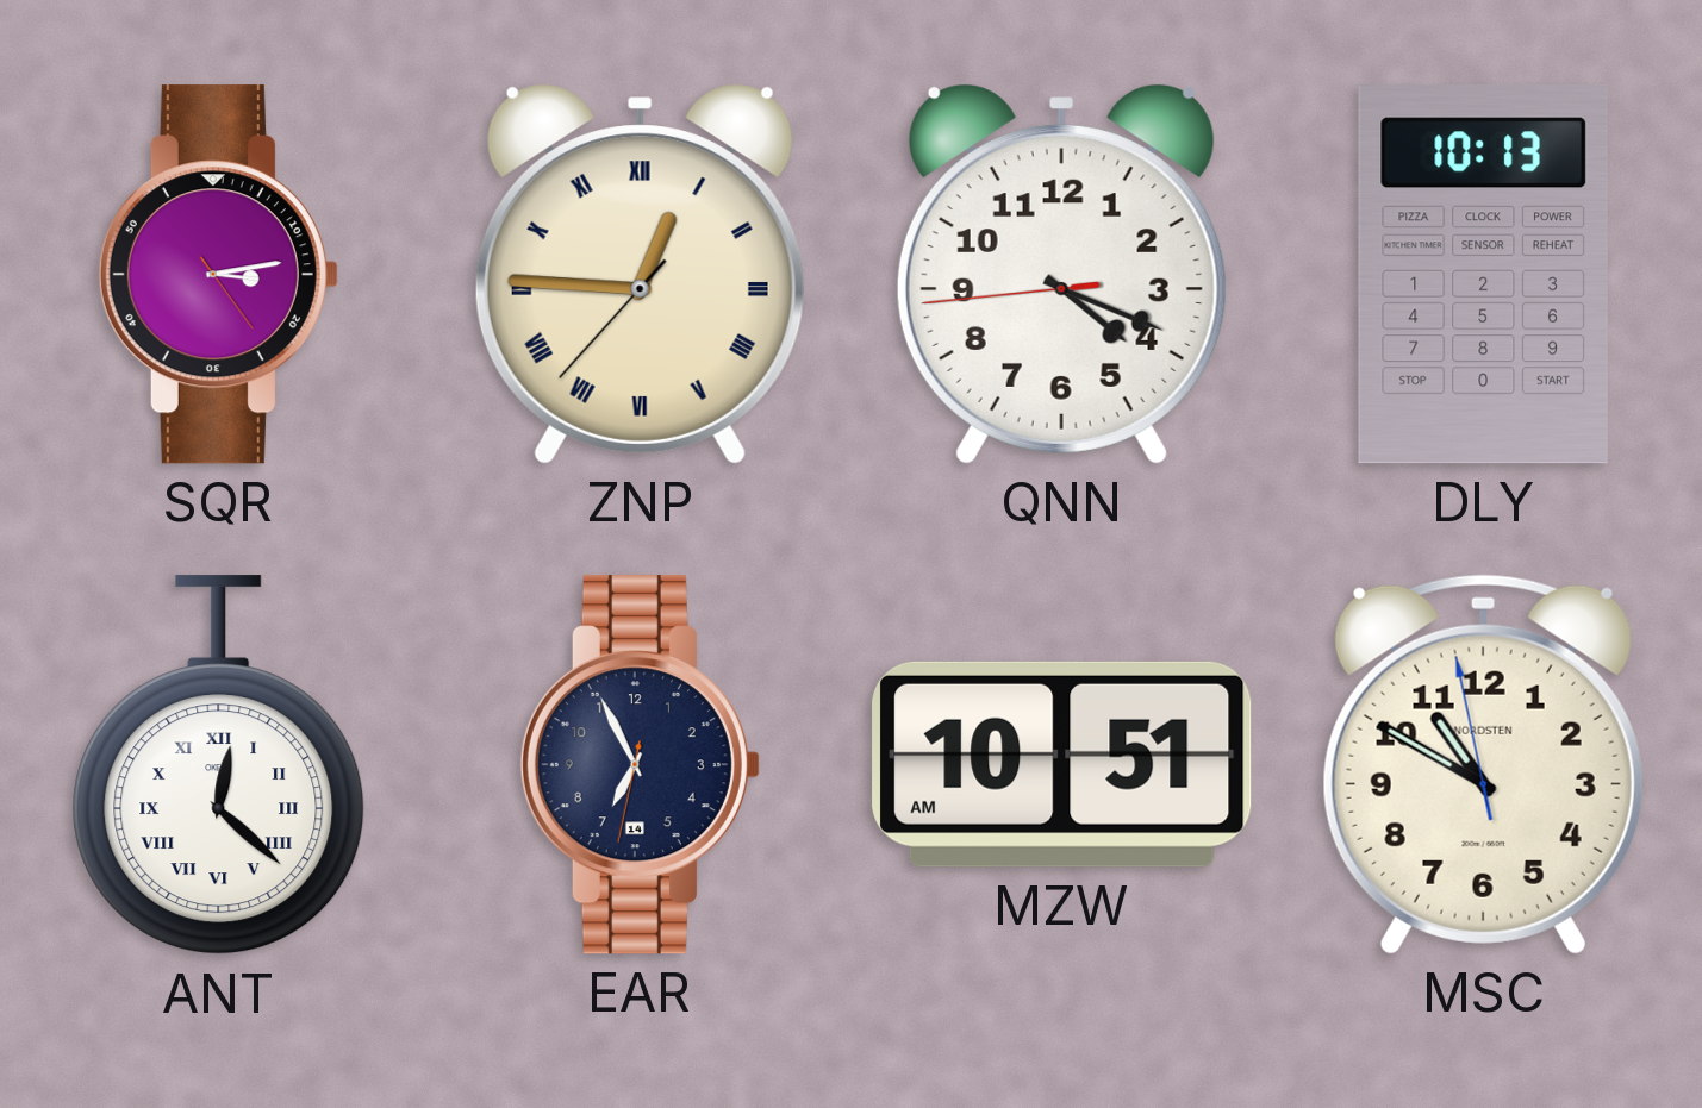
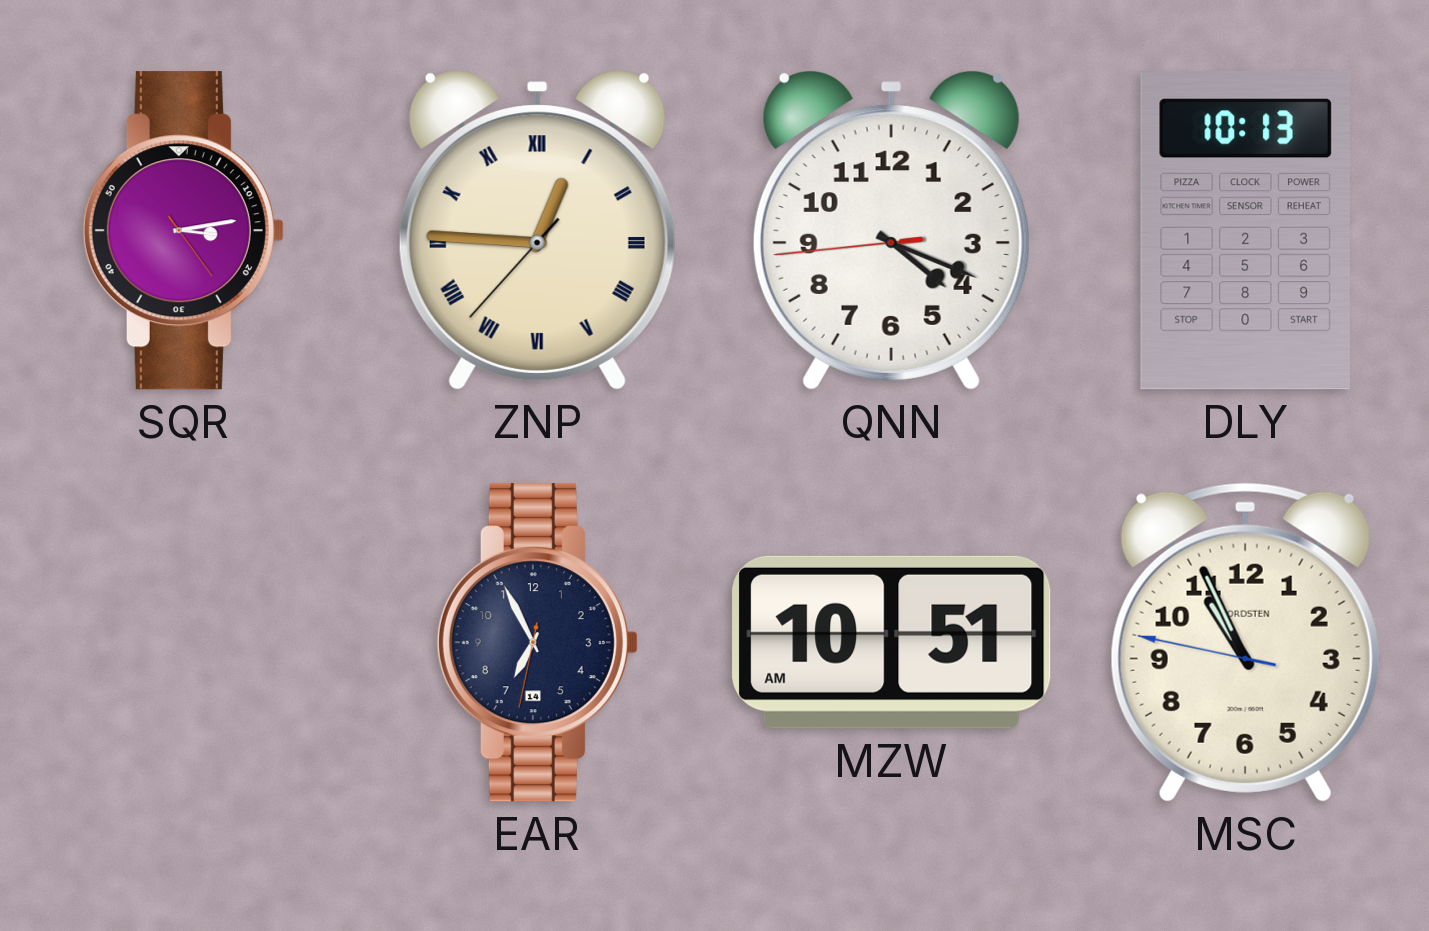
ANT: 12:22 -> none (219, 765)
MSC: 10:49 -> 10:55 (1245, 642)
